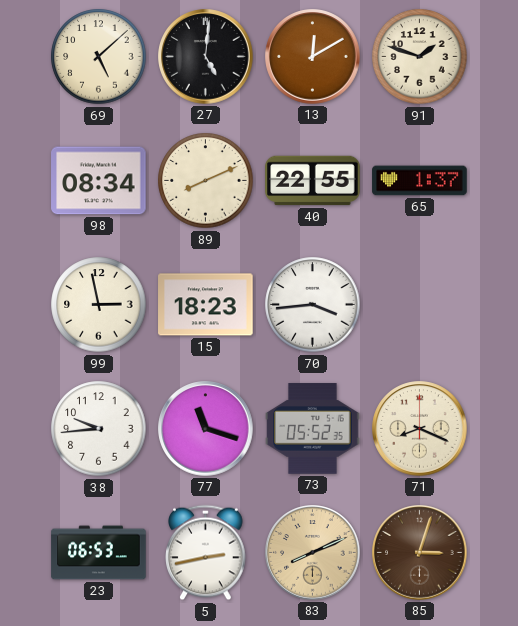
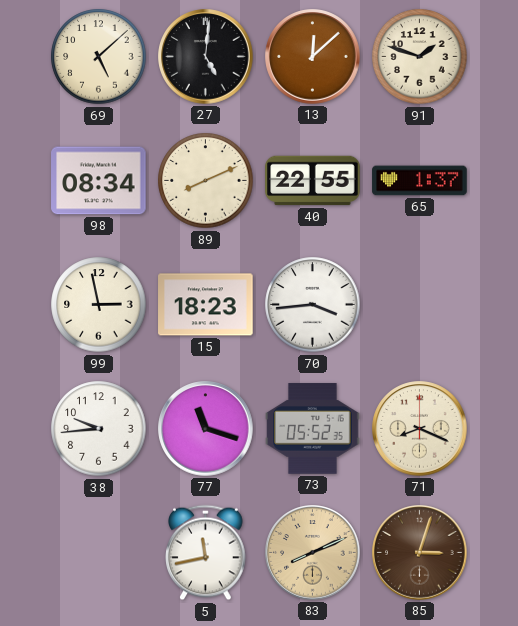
13: 12:10 -> 12:08 (313, 57)
23: 06:53 -> none (99, 553)
5: 2:43 -> 11:43 (206, 553)
